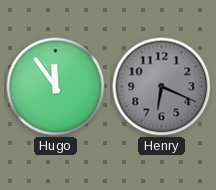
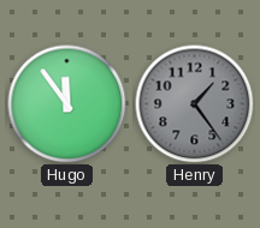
Henry: 6:19 -> 1:24 (195, 104)
